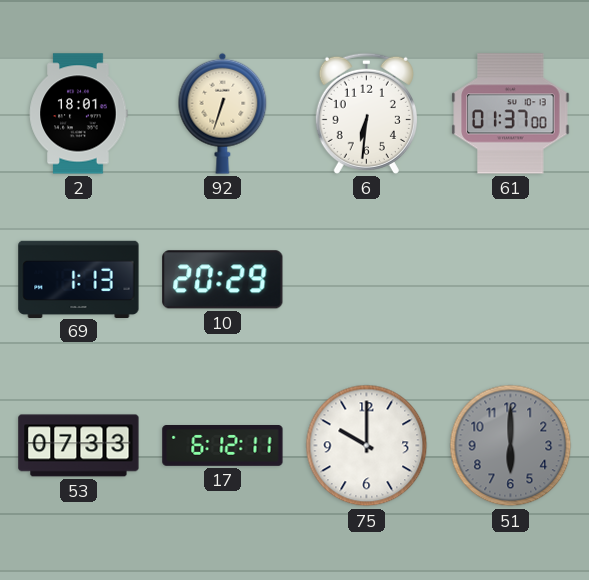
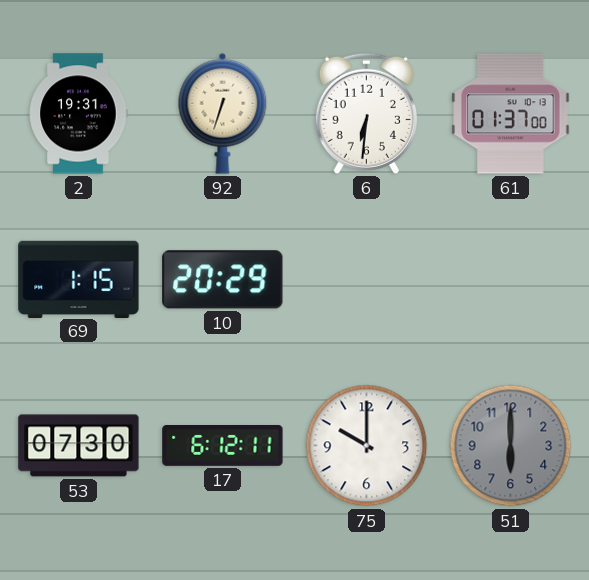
2: 18:01 -> 19:31 (78, 114)
69: 1:13 -> 1:15 (79, 279)
53: 07:33 -> 07:30 (79, 446)
